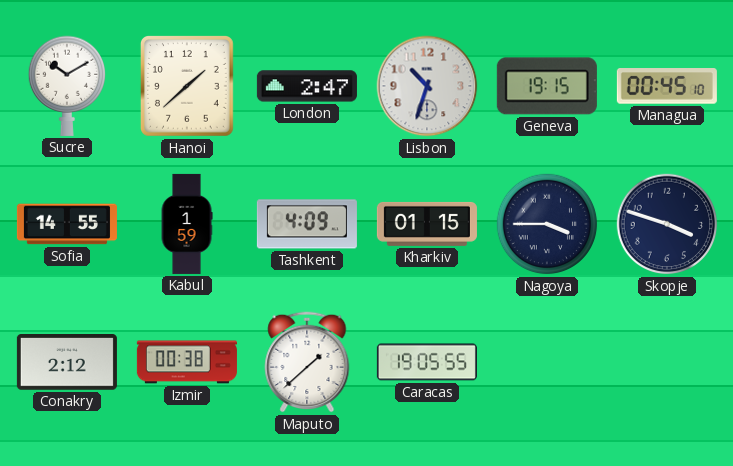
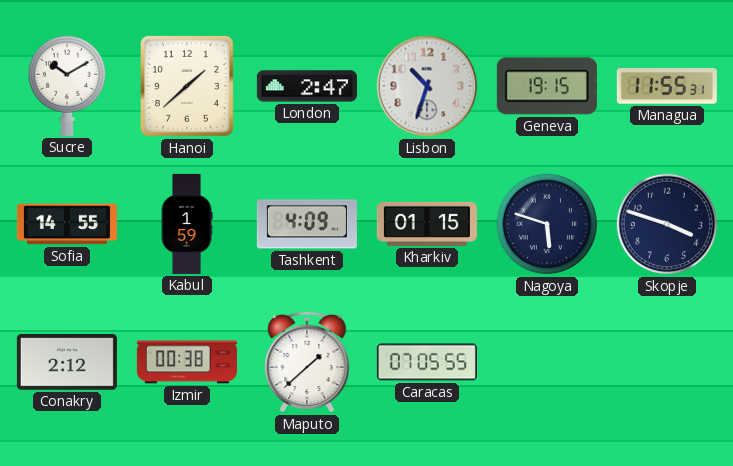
Managua: 00:45 -> 11:55 (667, 86)
Nagoya: 3:45 -> 5:48 (547, 224)
Caracas: 19:05 -> 07:05 (427, 362)
